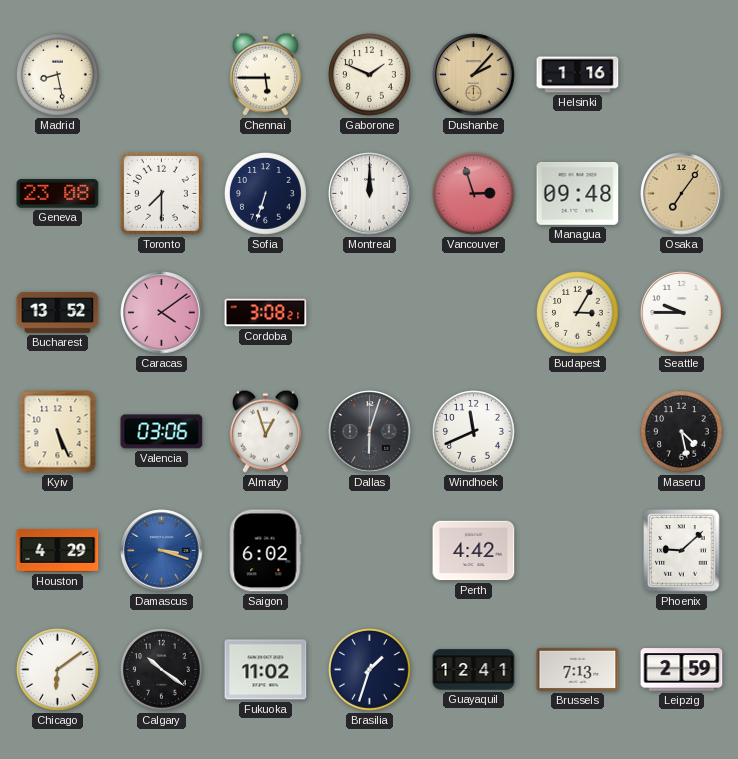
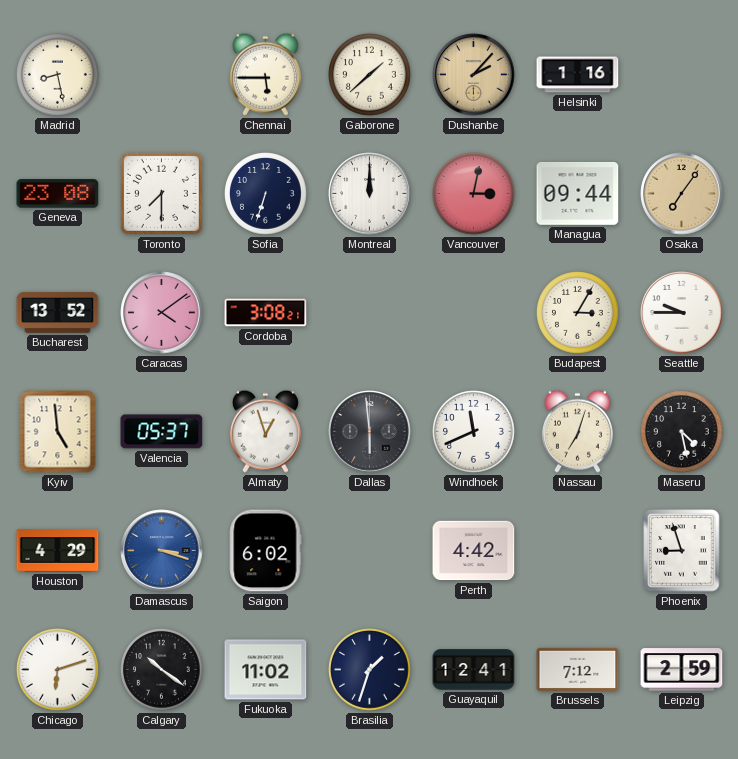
Gaborone: 1:49 -> 1:38 (370, 75)
Vancouver: 2:57 -> 3:02 (474, 194)
Managua: 09:48 -> 09:44 (578, 193)
Kyiv: 5:26 -> 4:59 (58, 432)
Valencia: 03:06 -> 05:37 (162, 432)
Dallas: 6:03 -> 5:59 (370, 432)
Nassau: none -> 7:03 (577, 431)
Phoenix: 9:08 -> 8:57 (682, 551)
Chicago: 6:09 -> 6:12 (58, 670)
Brussels: 7:13 -> 7:12 (578, 669)
